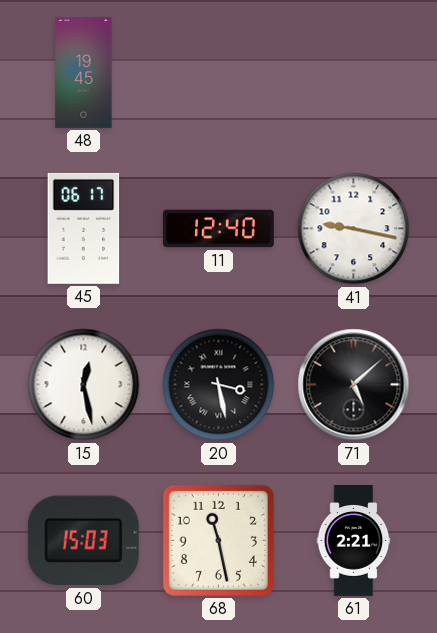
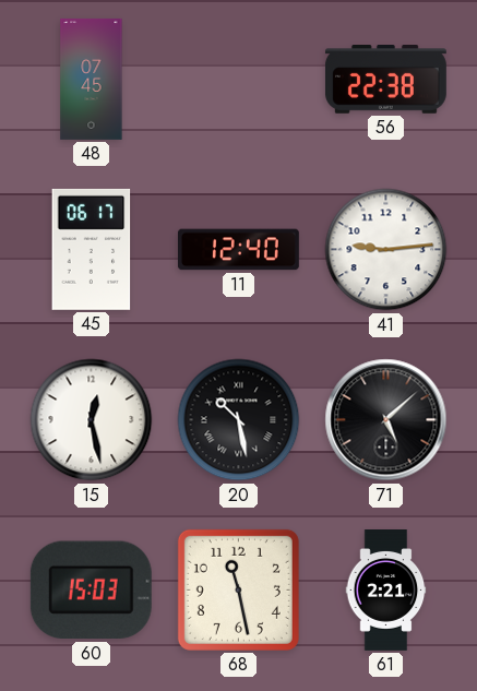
48: 19:45 -> 07:45 (92, 79)
56: none -> 22:38 (385, 80)
41: 9:17 -> 9:14 (386, 250)
20: 3:28 -> 10:28 (239, 420)
